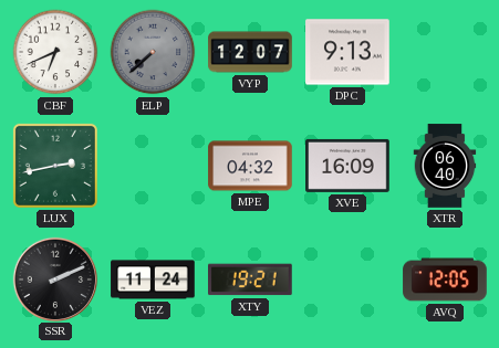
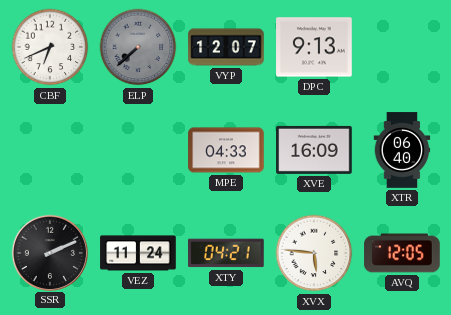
LUX: 2:43 -> none (55, 166)
MPE: 04:32 -> 04:33 (226, 150)
XTY: 19:21 -> 04:21 (227, 253)
XVX: none -> 5:46 (314, 253)
